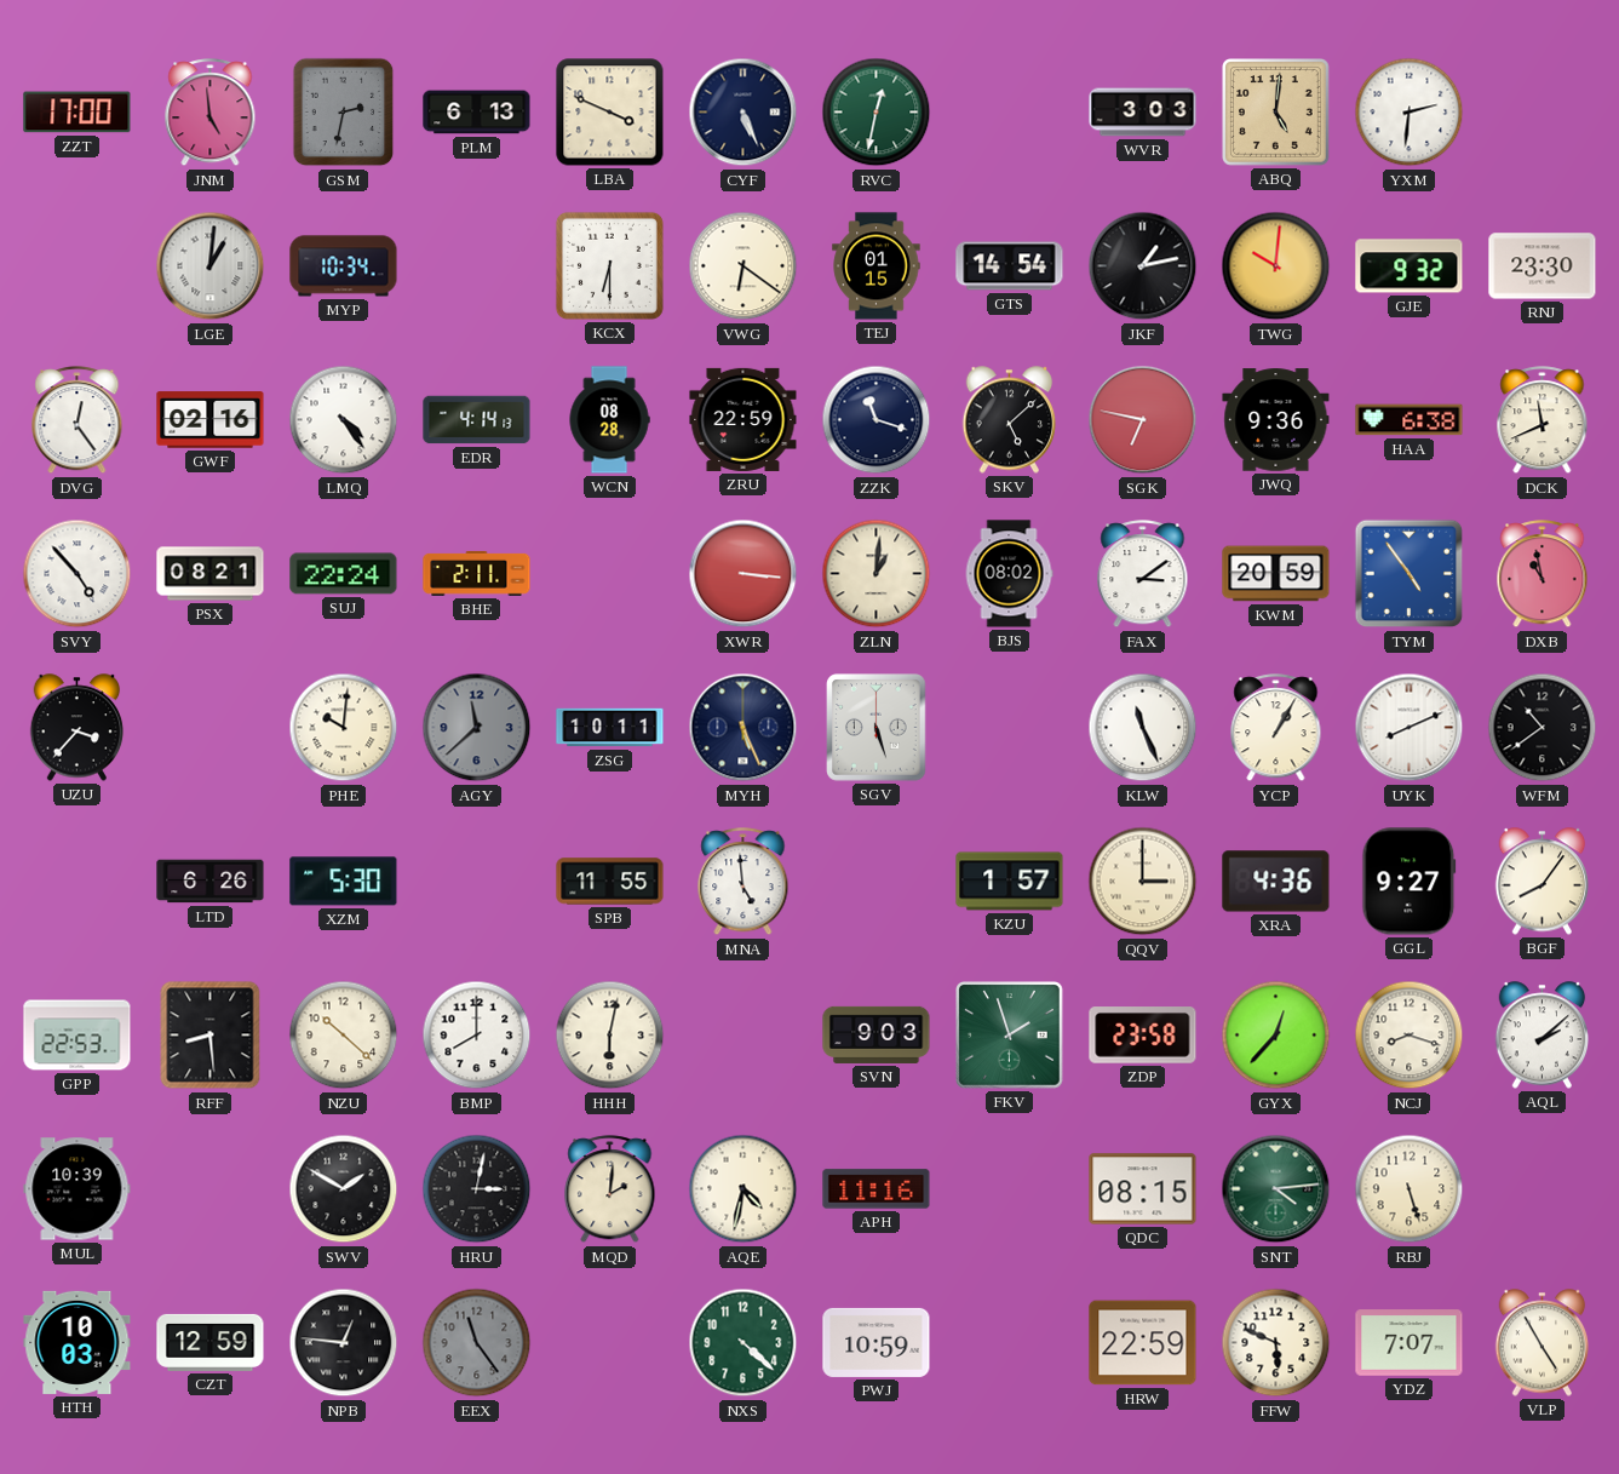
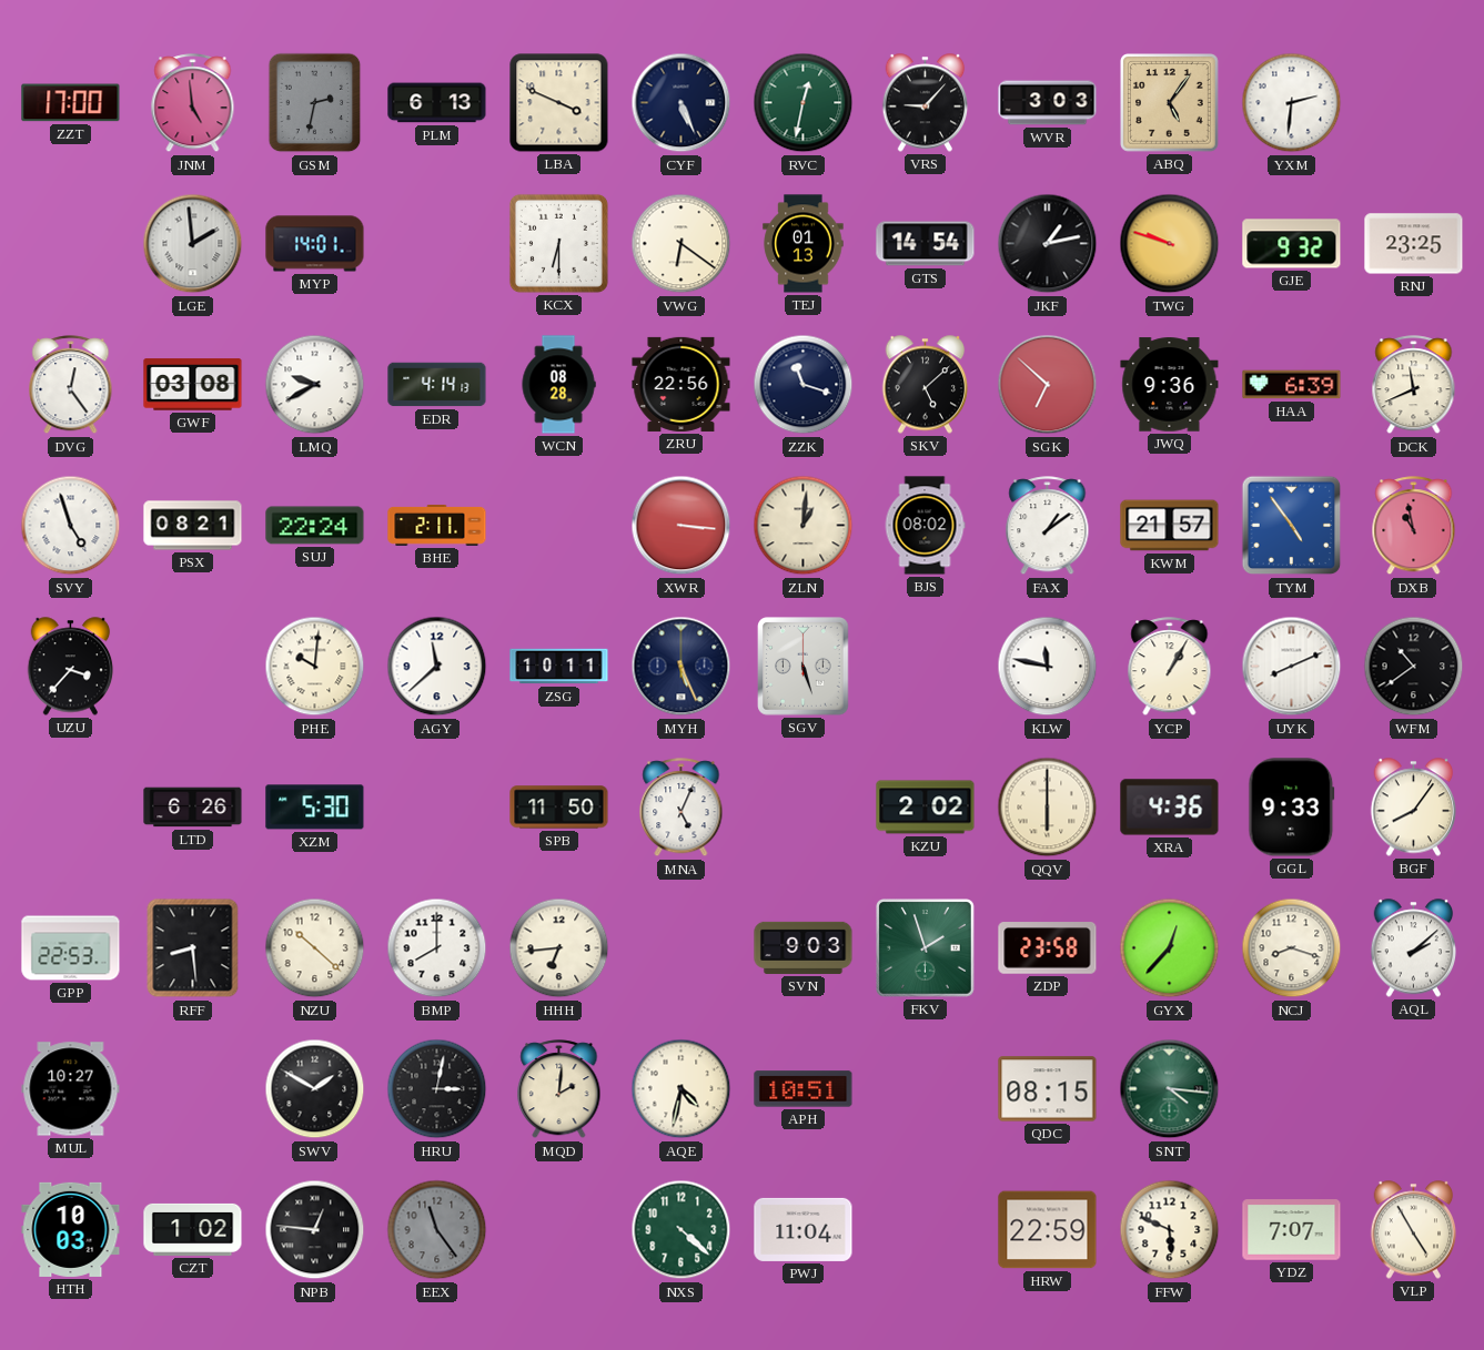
VRS: none -> 9:07 (926, 103)
ABQ: 5:01 -> 5:06 (1170, 103)
LGE: 1:01 -> 1:59 (193, 244)
MYP: 10:34 -> 14:01 (315, 244)
TEJ: 01:15 -> 01:13 (804, 244)
TWG: 10:01 -> 9:48 (1170, 244)
RNJ: 23:30 -> 23:25 (1414, 244)
GWF: 02:16 -> 03:08 (193, 385)
LMQ: 4:24 -> 9:40 (315, 385)
ZRU: 22:59 -> 22:56 (682, 384)
SGK: 6:47 -> 6:52 (1048, 385)
HAA: 6:38 -> 6:39 (1292, 385)
SVY: 4:53 -> 4:57 (71, 526)
FAX: 3:09 -> 1:09 (1048, 526)
KWM: 20:59 -> 21:57 (1170, 526)
AGY dial: grey -> white (437, 667)
KLW: 11:26 -> 11:47 (1048, 667)
SPB: 11:55 -> 11:50 (559, 808)
MNA: 4:59 -> 5:04 (682, 808)
KZU: 1:57 -> 2:02 (926, 808)
QQV: 3:00 -> 6:00 (1048, 808)
GGL: 9:27 -> 9:33 (1292, 808)
HHH: 6:02 -> 6:44 (559, 948)
MUL: 10:39 -> 10:27 (71, 1089)
APH: 11:16 -> 10:51 (804, 1089)
SNT: 4:14 -> 4:16 (1170, 1089)
RBJ: 5:27 -> none (1410, 1189)
CZT: 12:59 -> 1:02 (193, 1229)
PWJ: 10:59 -> 11:04 (804, 1229)
